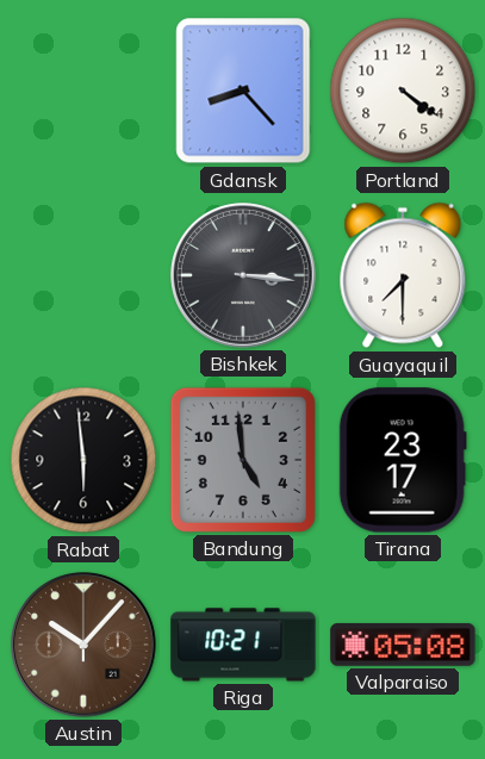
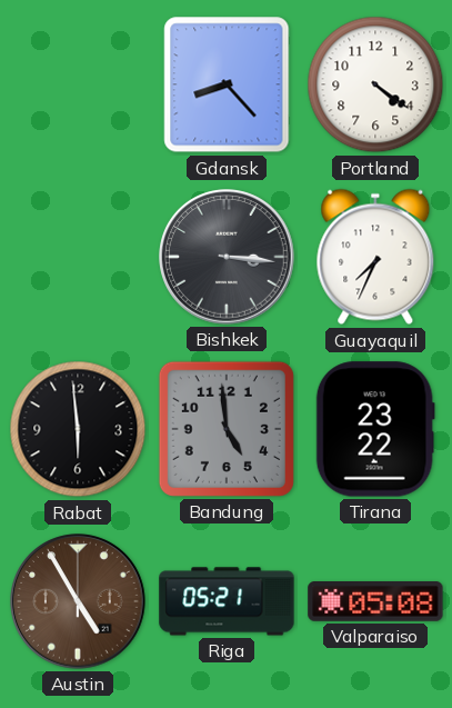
Guayaquil: 7:30 -> 7:34 (375, 257)
Tirana: 23:17 -> 23:22 (375, 429)
Austin: 10:07 -> 4:55 (78, 601)
Riga: 10:21 -> 05:21 (227, 601)
